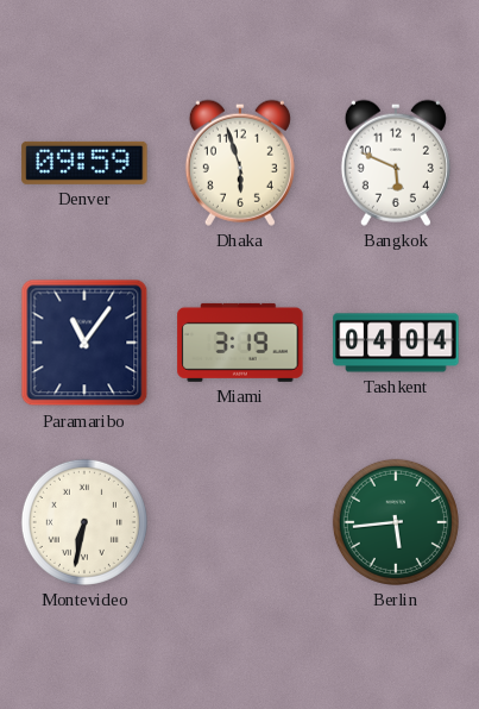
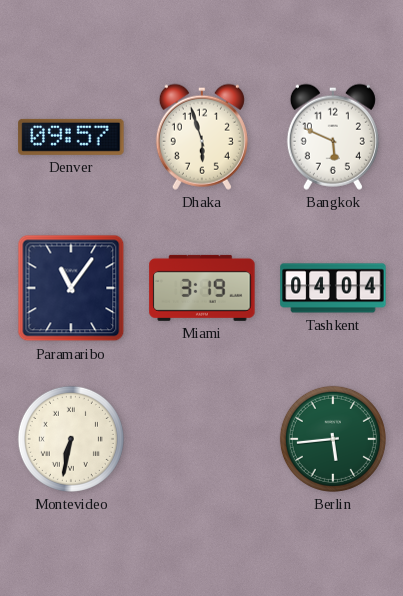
Denver: 09:59 -> 09:57 (71, 137)
